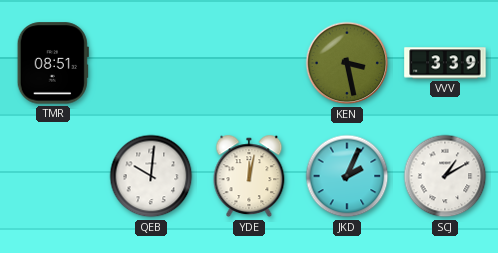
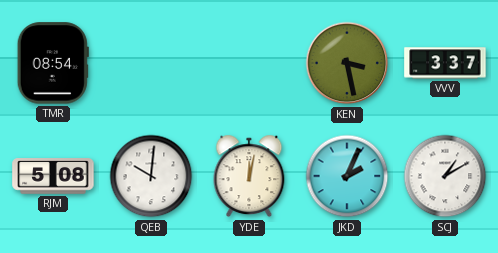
TMR: 08:51 -> 08:54 (53, 63)
VVV: 3:39 -> 3:37 (445, 63)
RJM: none -> 5:08 (53, 176)
